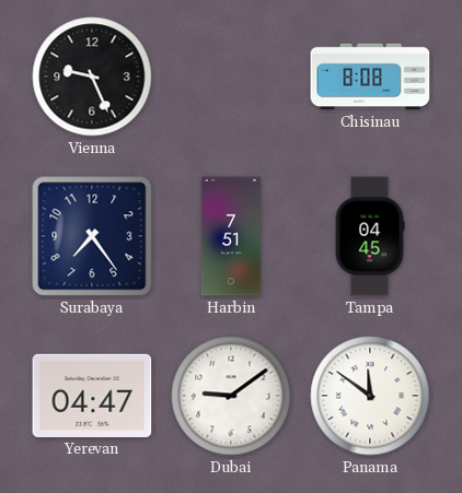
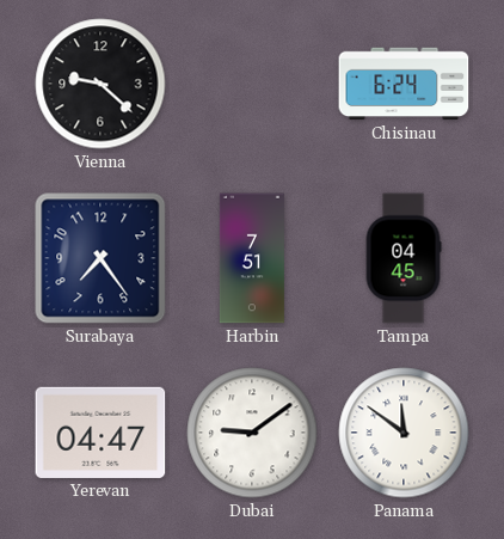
Vienna: 9:26 -> 9:22 (100, 84)
Chisinau: 8:08 -> 6:24 (404, 84)
